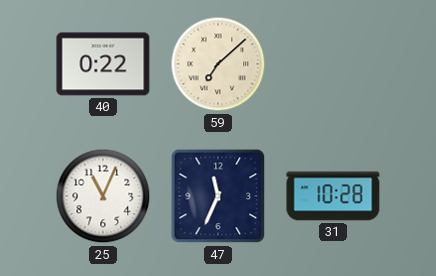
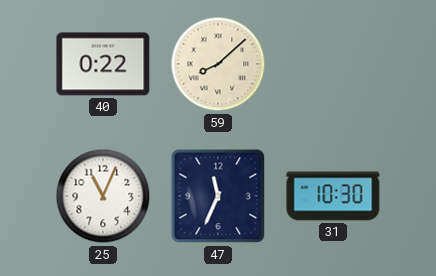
59: 7:08 -> 8:08 (218, 64)
31: 10:28 -> 10:30 (333, 196)
